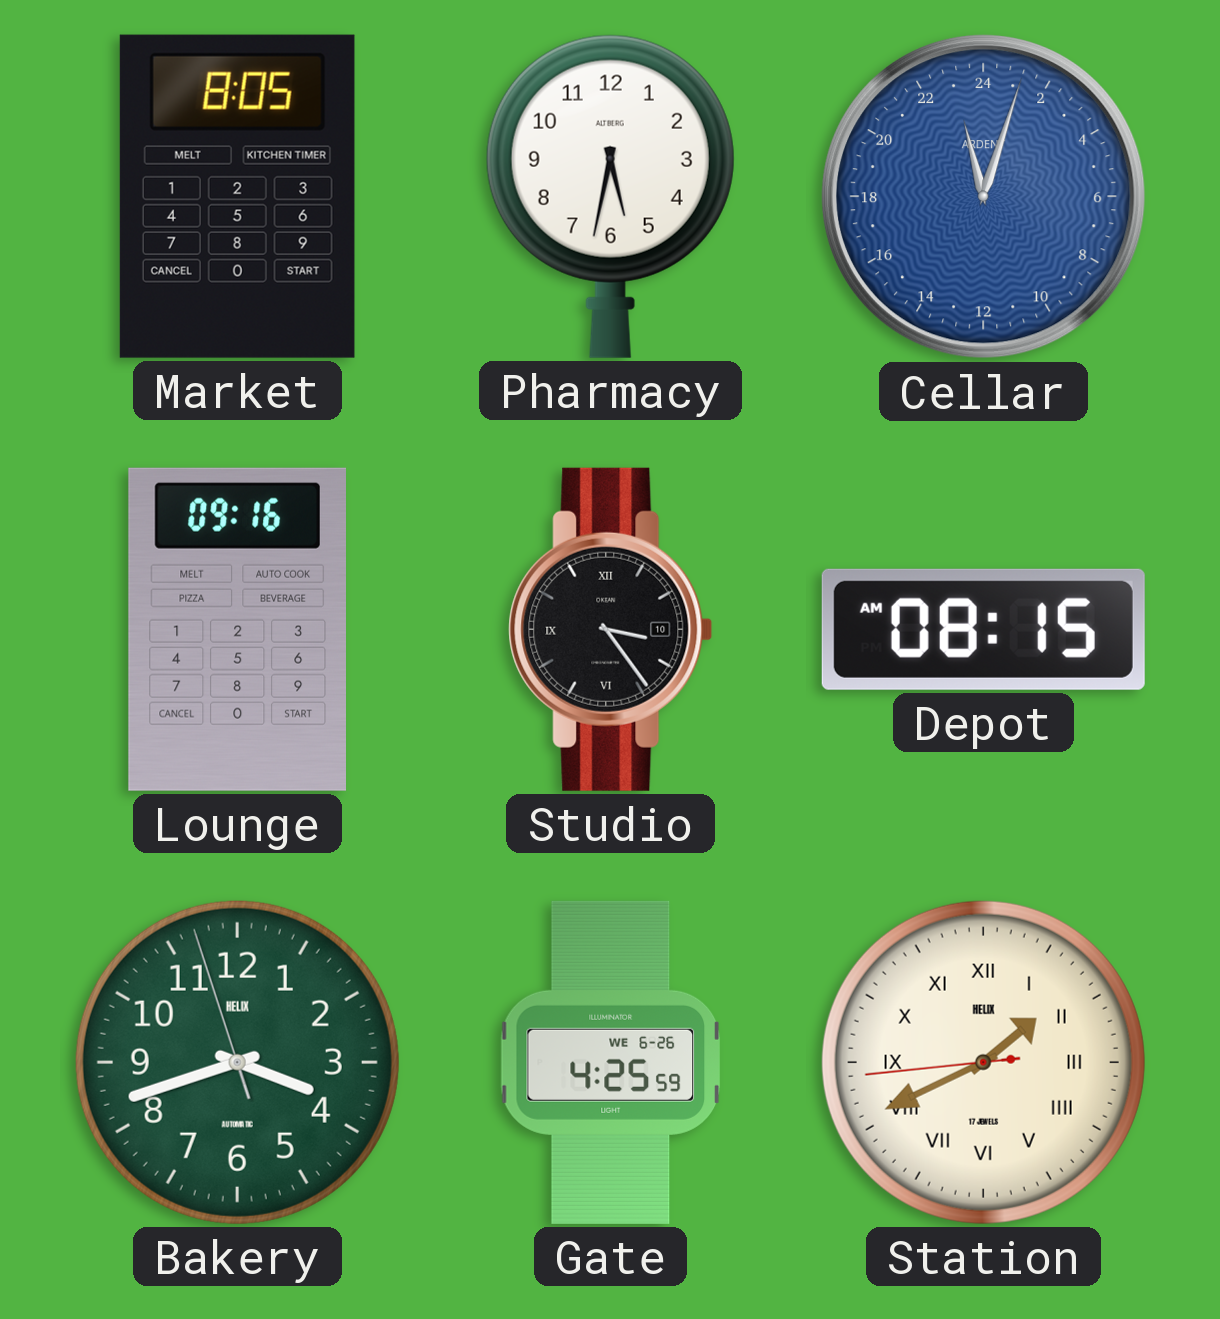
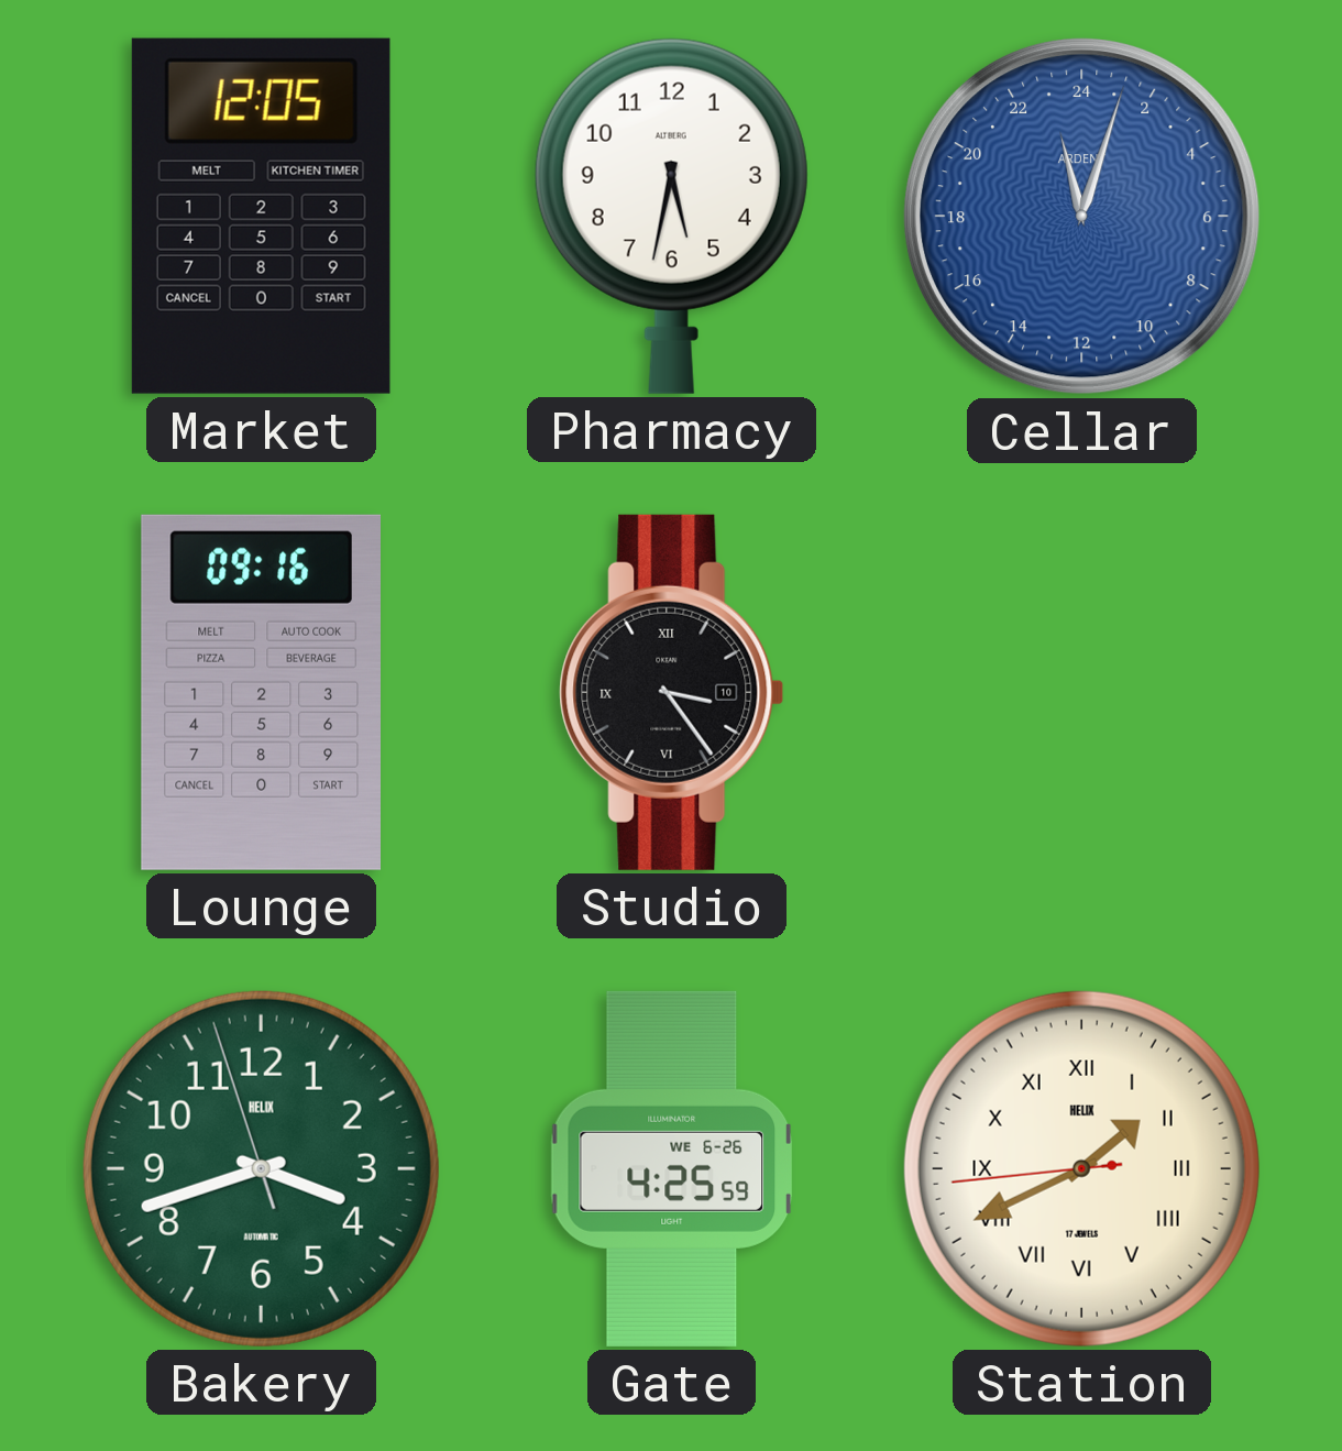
Market: 8:05 -> 12:05 (261, 216)
Depot: 08:15 -> none (983, 629)
